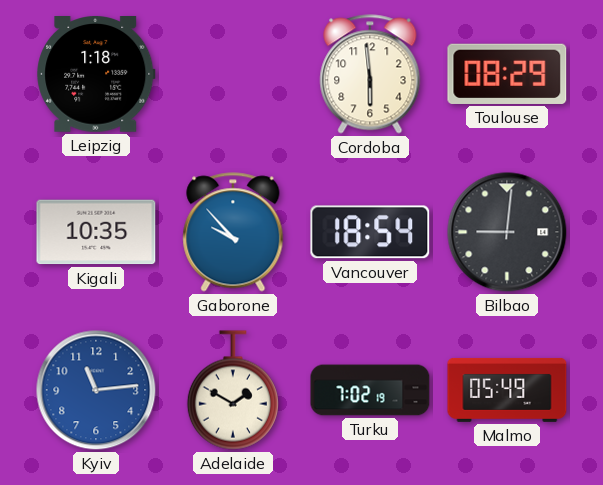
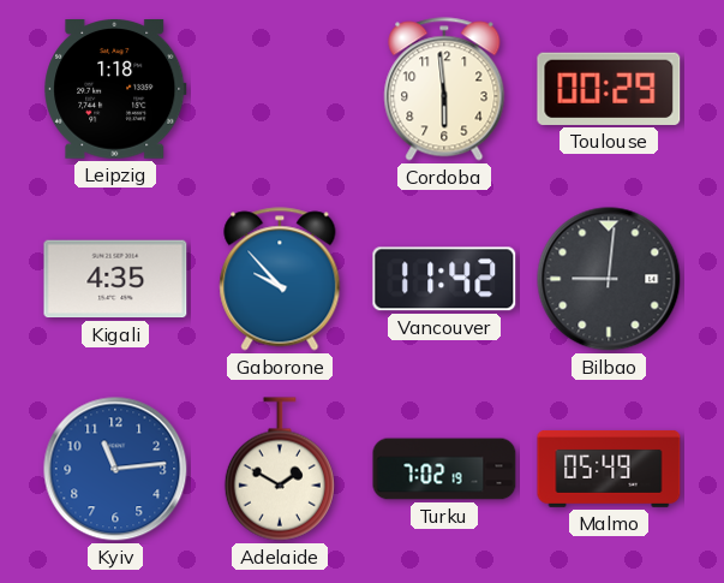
Toulouse: 08:29 -> 00:29 (609, 89)
Kigali: 10:35 -> 4:35 (115, 279)
Vancouver: 18:54 -> 11:42 (444, 279)
